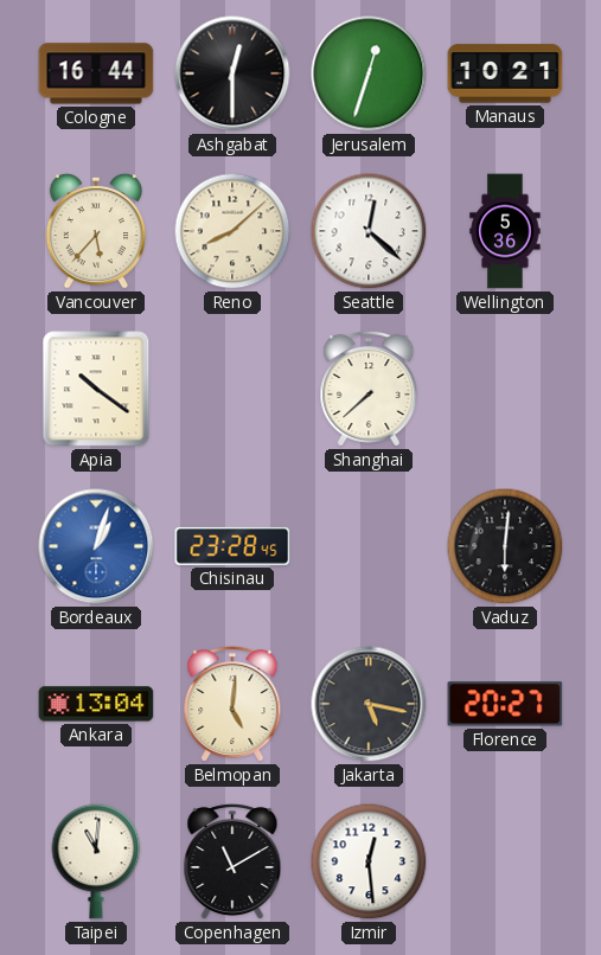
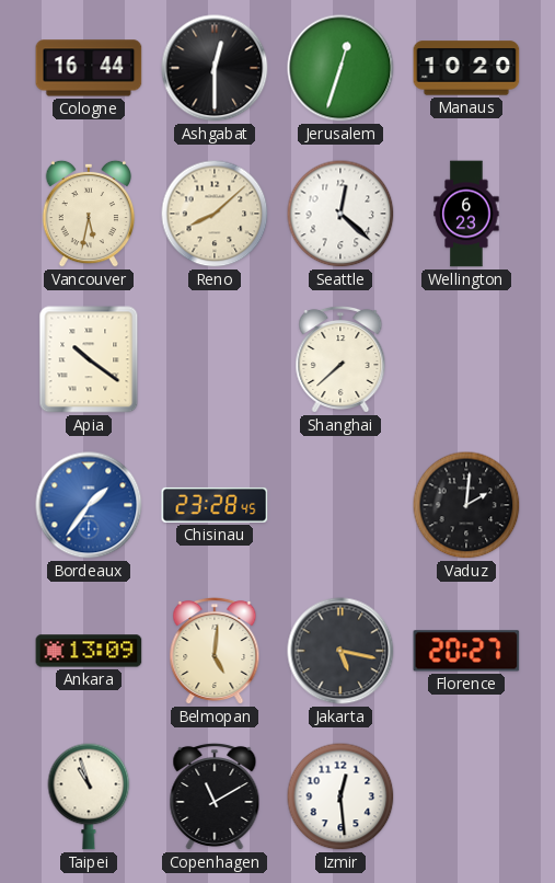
Manaus: 10:21 -> 10:20 (466, 68)
Vancouver: 5:37 -> 5:32 (89, 214)
Wellington: 5:36 -> 6:23 (466, 214)
Bordeaux: 1:03 -> 1:36 (89, 505)
Vaduz: 6:01 -> 2:01 (466, 505)
Ankara: 13:04 -> 13:09 (89, 651)
Taipei: 11:01 -> 10:57 (89, 796)
